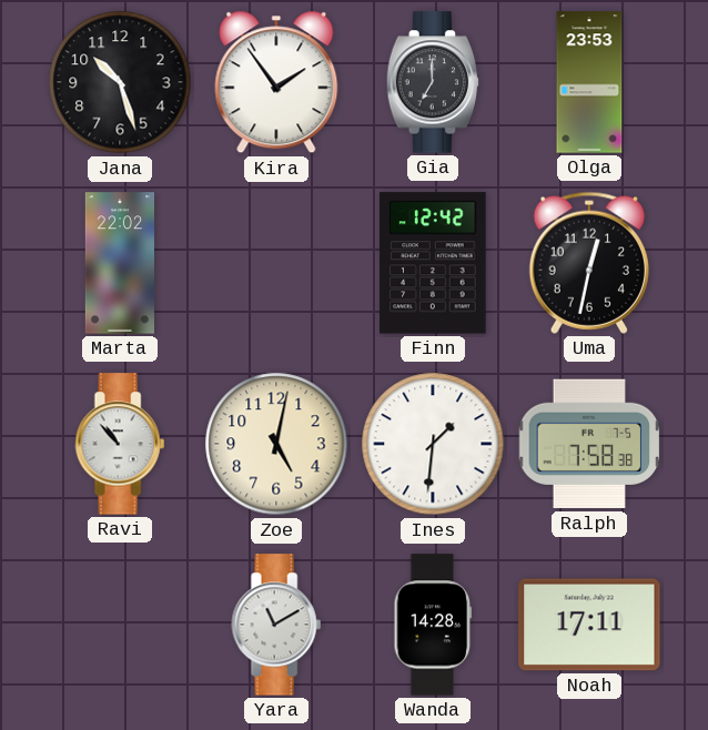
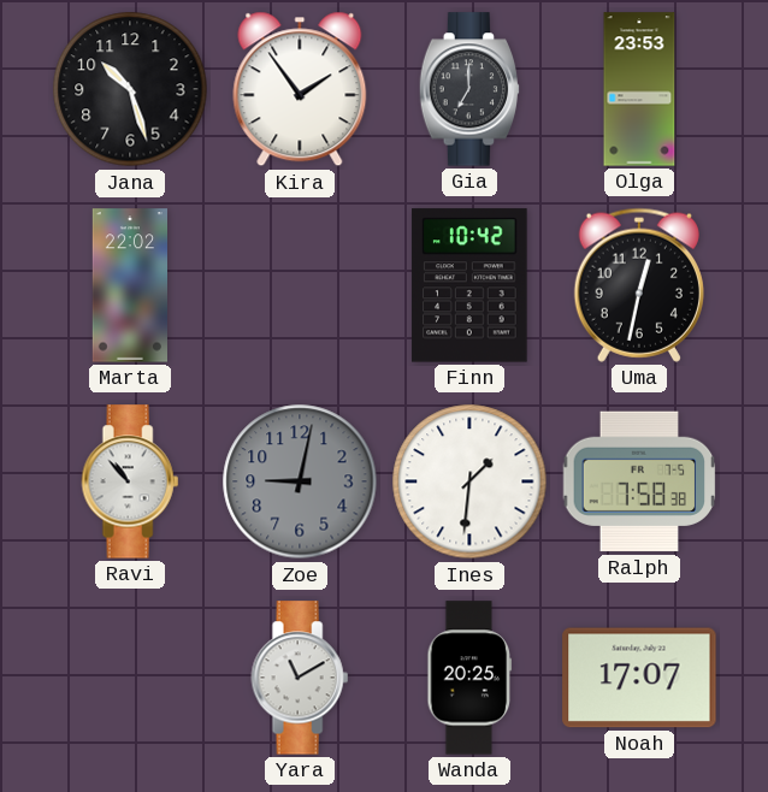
Finn: 12:42 -> 10:42 (469, 285)
Zoe: 5:02 -> 9:02 (300, 481)
Zoe dial: cream -> grey (300, 481)
Wanda: 14:28 -> 20:25 (469, 678)
Noah: 17:11 -> 17:07 (639, 678)
